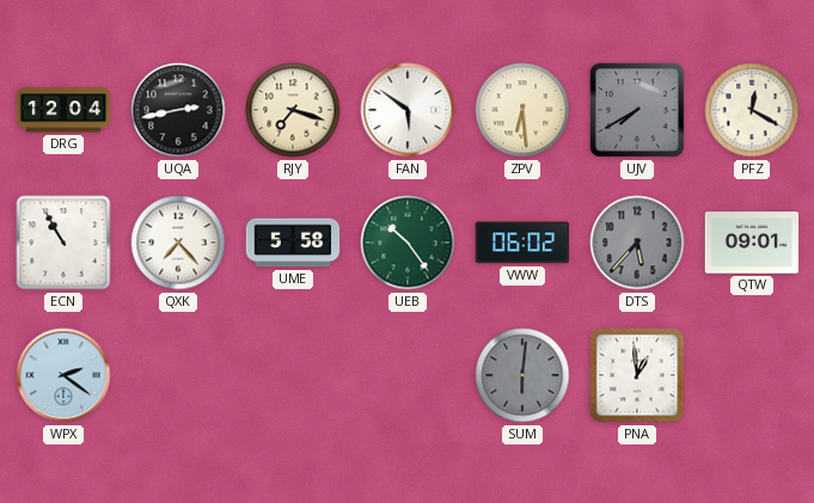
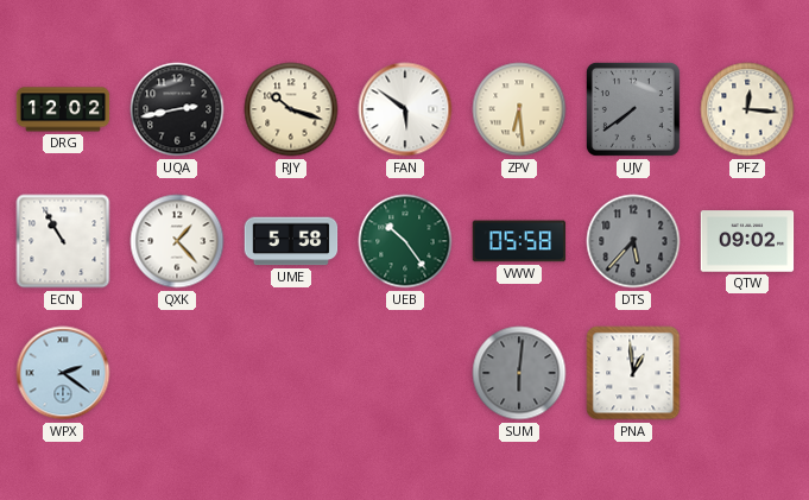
DRG: 12:04 -> 12:02 (63, 109)
RJY: 7:18 -> 10:18 (291, 109)
UJV: 7:40 -> 7:39 (633, 109)
PFZ: 12:20 -> 12:16 (747, 109)
QXK: 7:23 -> 1:23 (177, 241)
VWW: 06:02 -> 05:58 (519, 241)
QTW: 09:01 -> 09:02 (747, 241)
